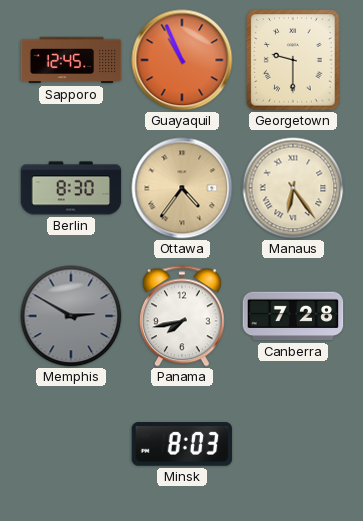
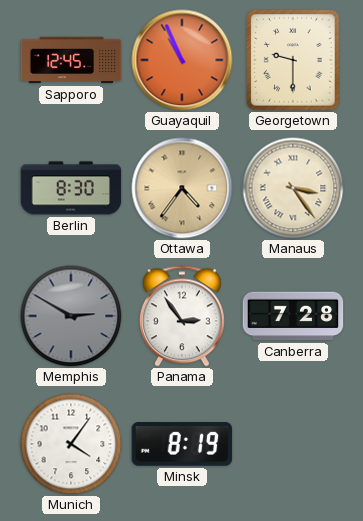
Manaus: 6:24 -> 3:24 (293, 188)
Panama: 7:43 -> 2:54 (182, 316)
Munich: none -> 4:06 (71, 444)
Minsk: 8:03 -> 8:19 (182, 444)
